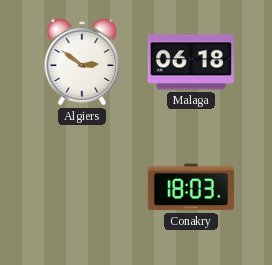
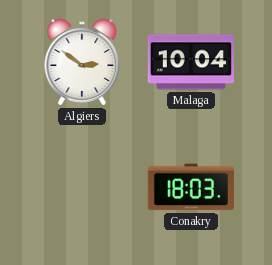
Malaga: 06:18 -> 10:04 (191, 62)
